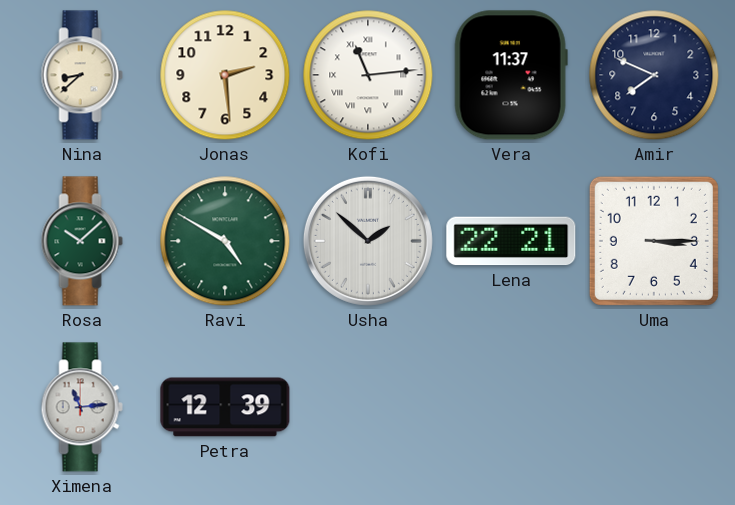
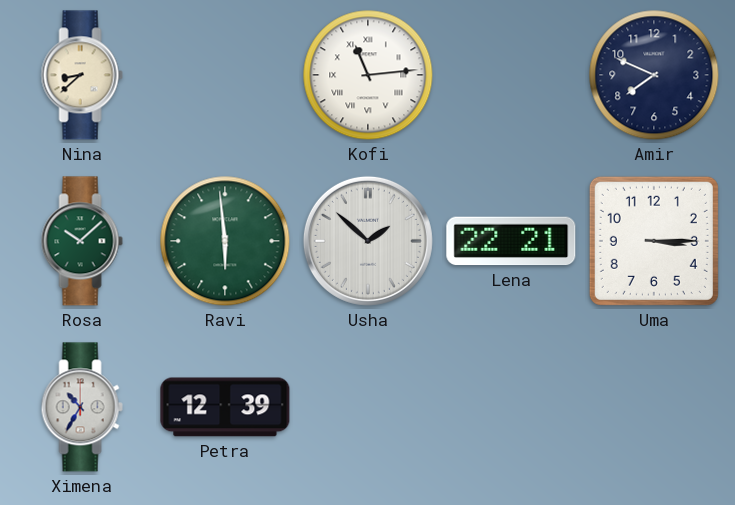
Jonas: 2:29 -> none (225, 75)
Vera: 11:37 -> none (511, 75)
Ravi: 4:50 -> 5:59 (225, 241)
Ximena: 11:14 -> 10:35 (82, 407)
